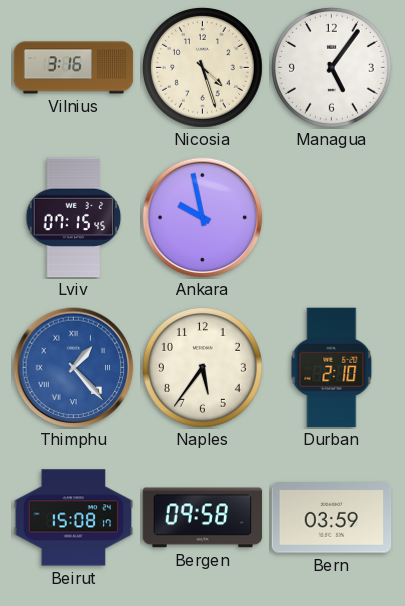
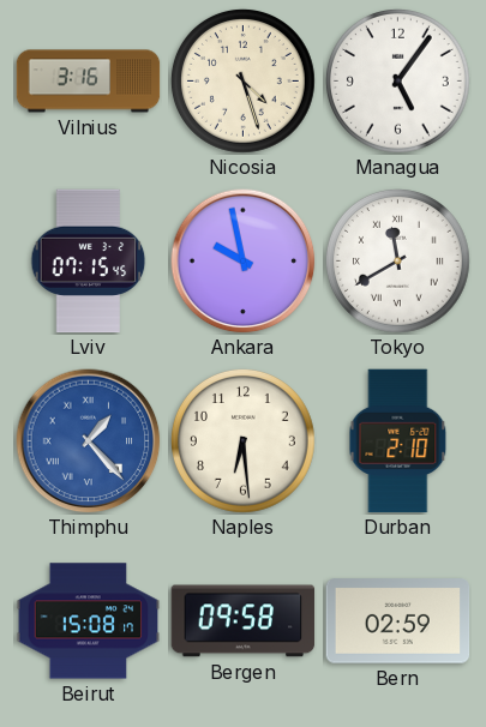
Tokyo: none -> 11:40 (397, 260)
Naples: 5:36 -> 6:29 (242, 440)
Bern: 03:59 -> 02:59 (398, 621)
